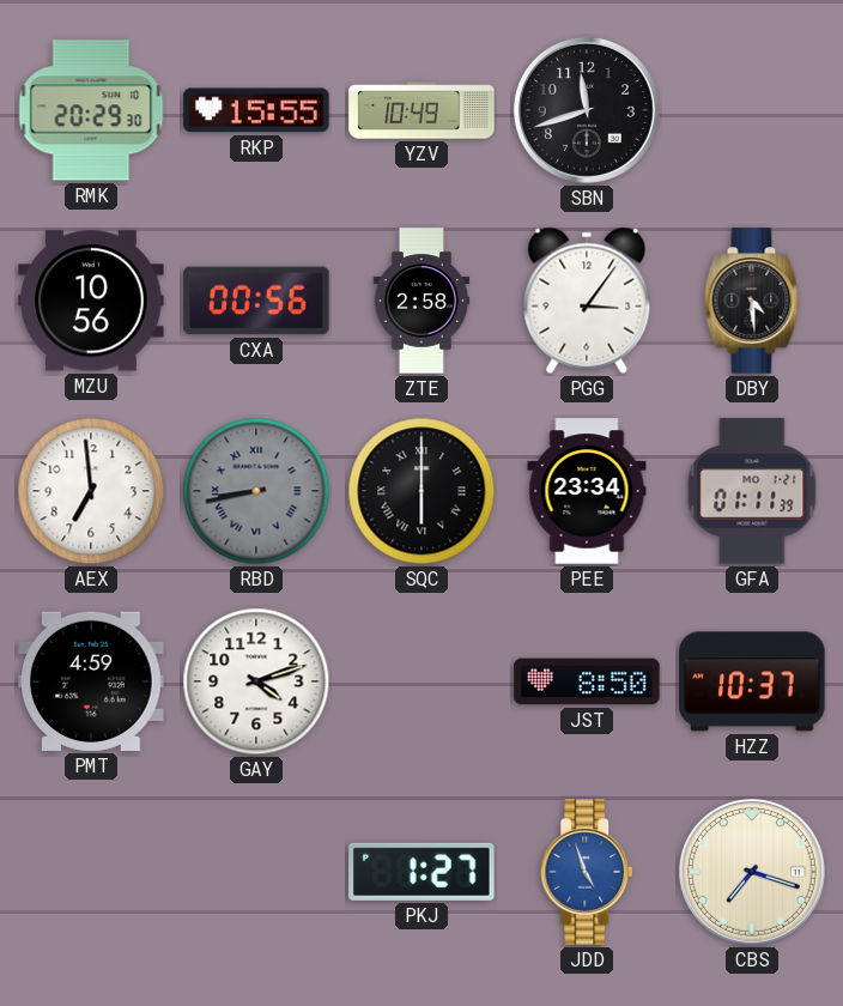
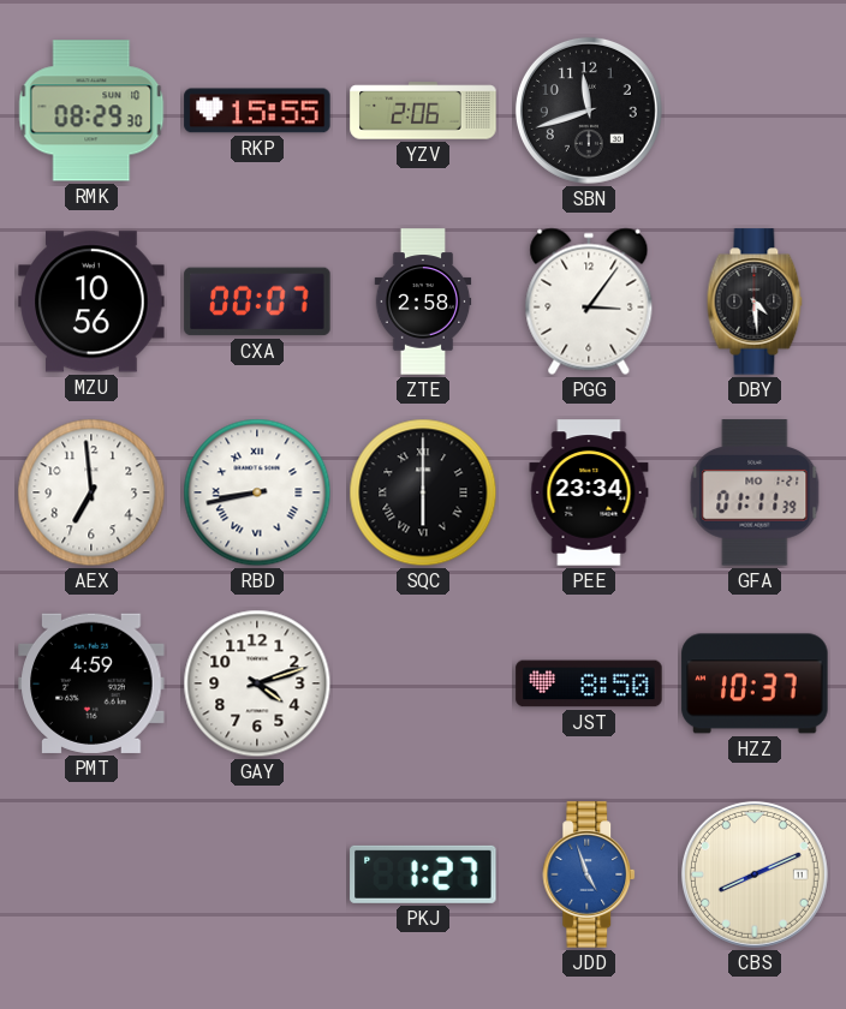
RMK: 20:29 -> 08:29 (91, 111)
YZV: 10:49 -> 2:06 (423, 111)
CXA: 00:56 -> 00:07 (257, 301)
RBD dial: grey -> white (257, 492)
CBS: 7:18 -> 8:11 (755, 874)
